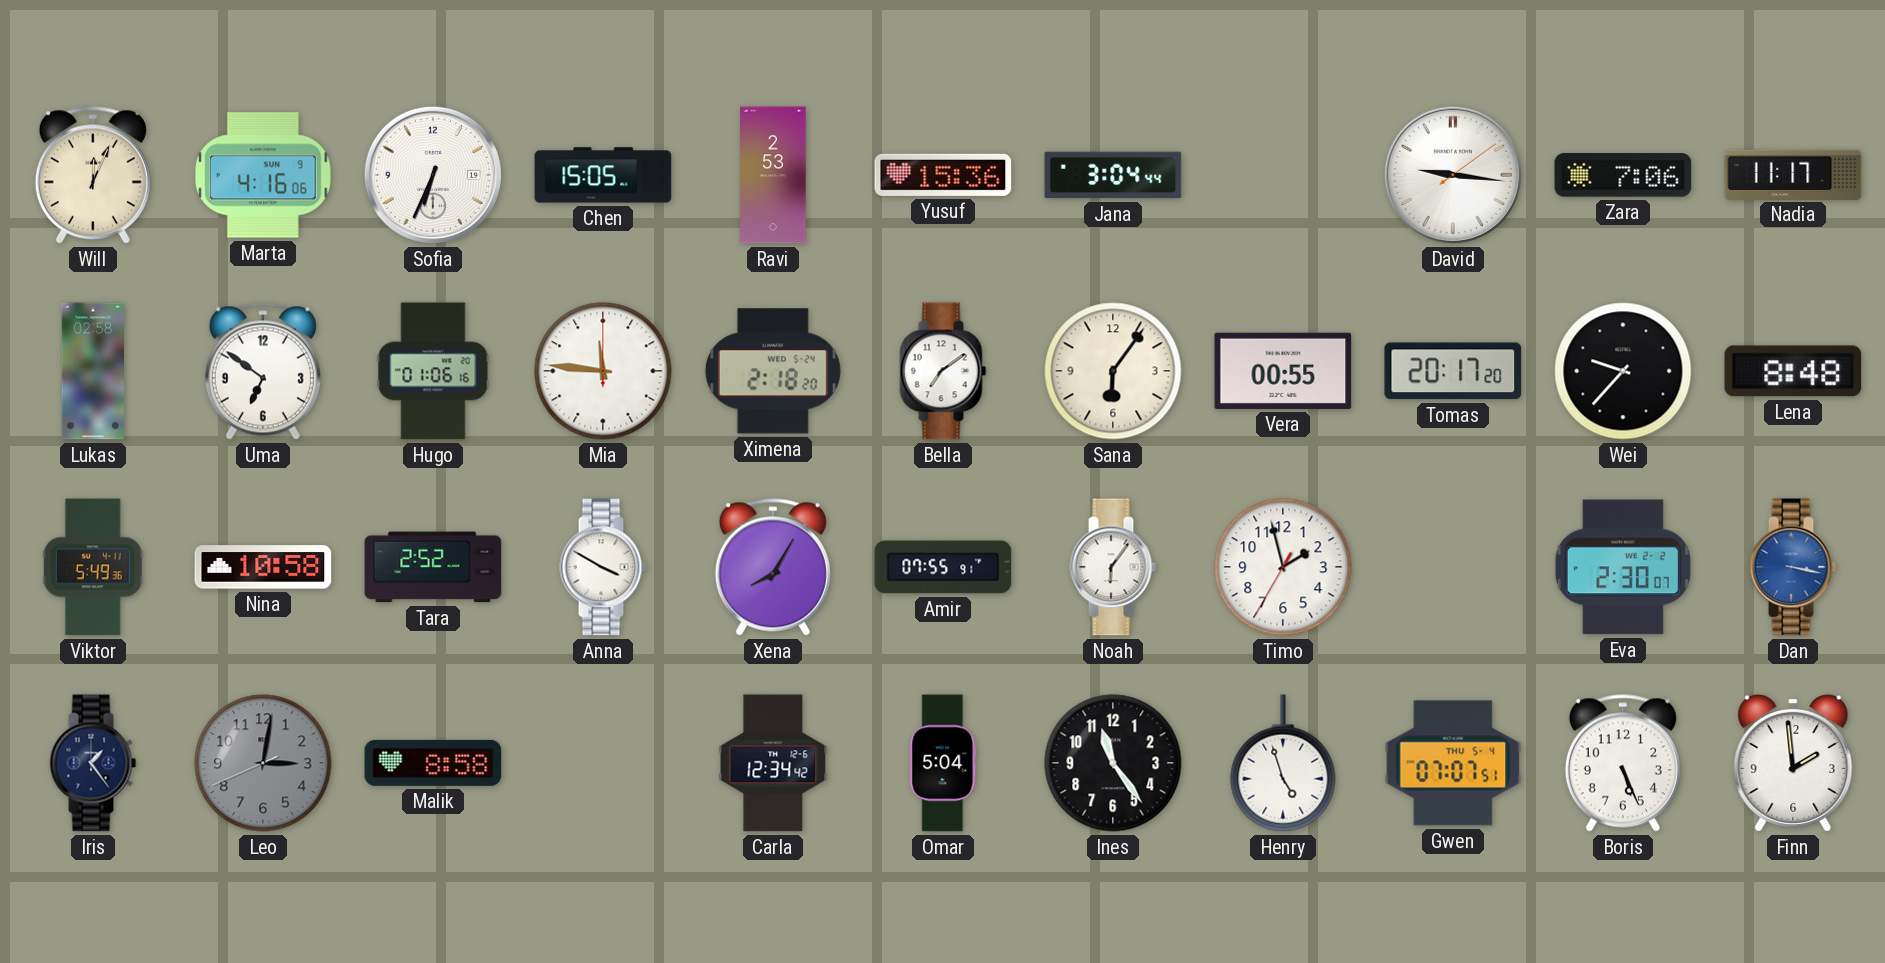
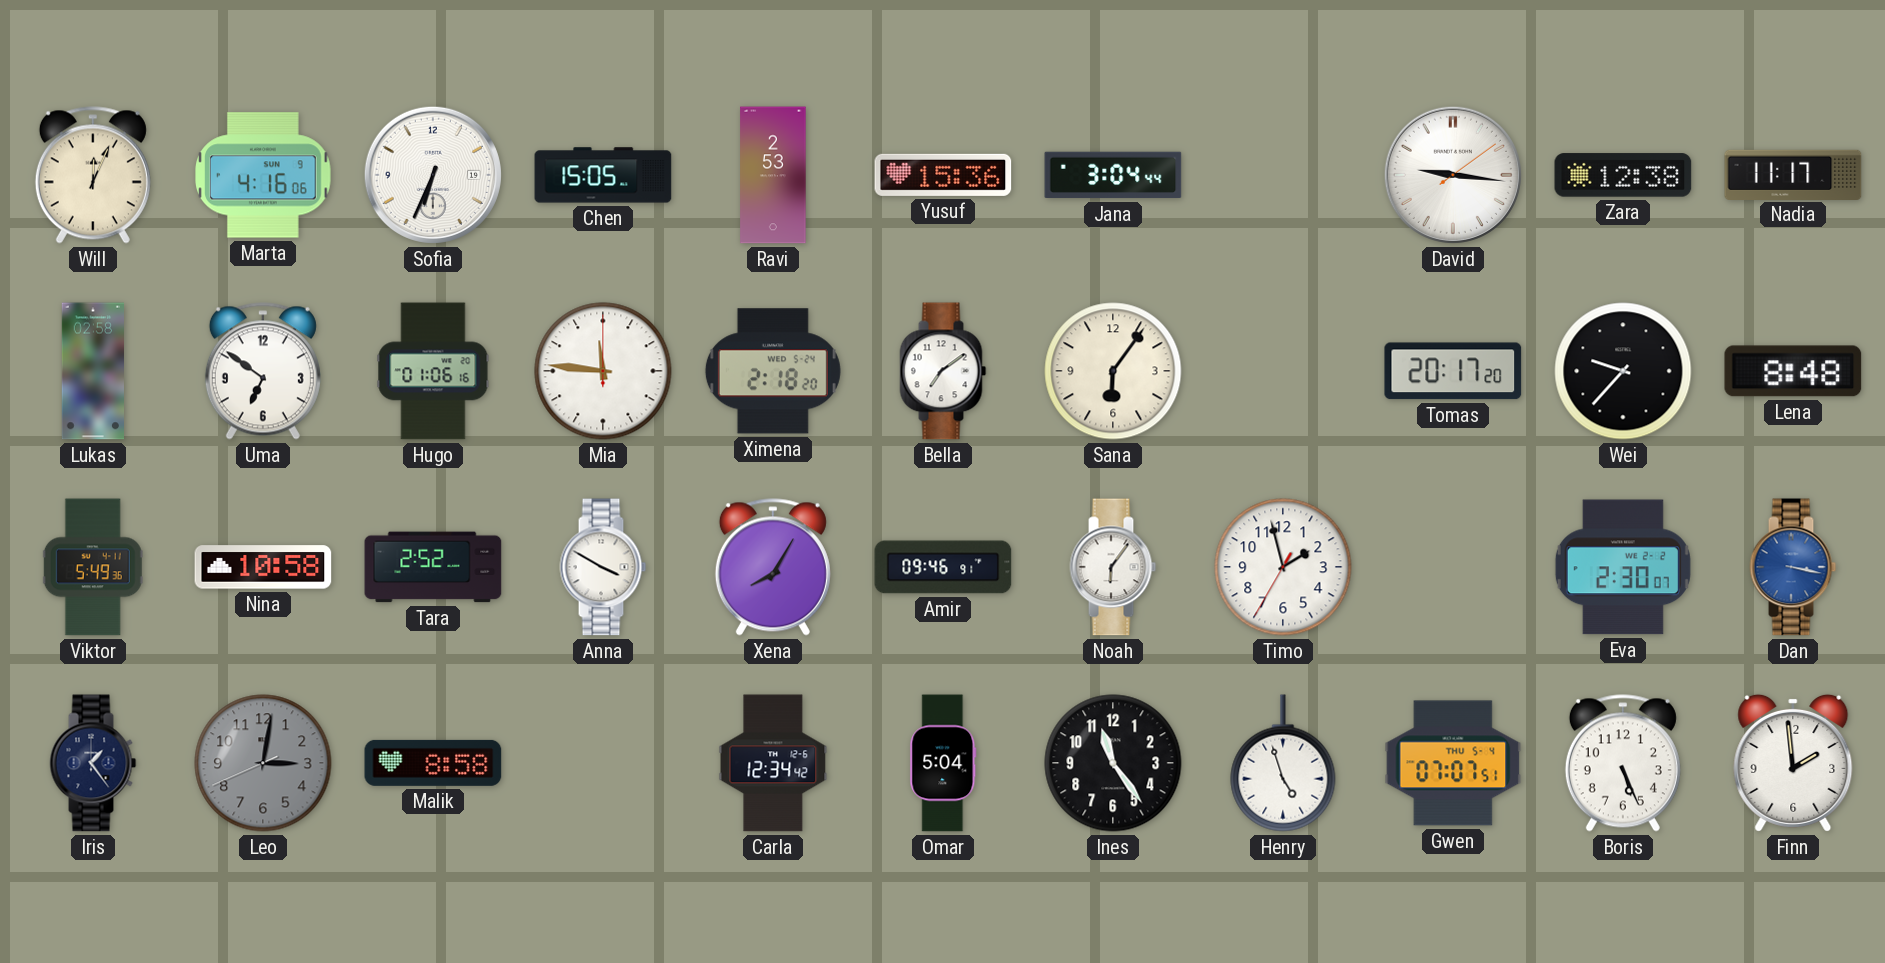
Zara: 7:06 -> 12:38 (1623, 175)
Vera: 00:55 -> none (1283, 371)
Amir: 07:55 -> 09:46 (943, 567)
